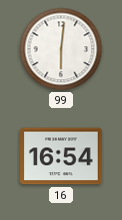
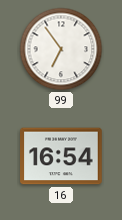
99: 6:01 -> 6:54 (61, 49)
